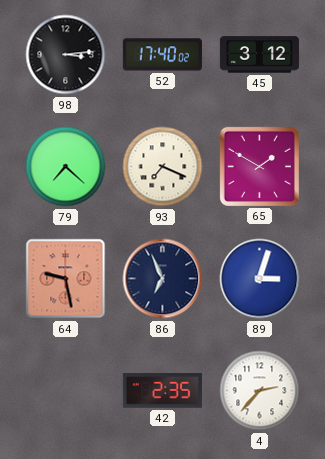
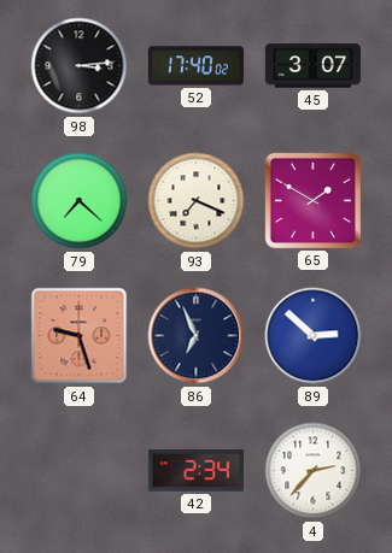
45: 3:12 -> 3:07 (312, 66)
64: 9:28 -> 9:27 (80, 336)
89: 3:03 -> 2:52 (314, 336)
42: 2:35 -> 2:34 (195, 471)
